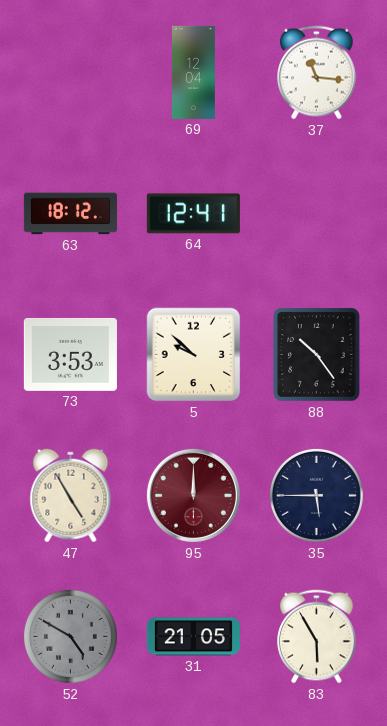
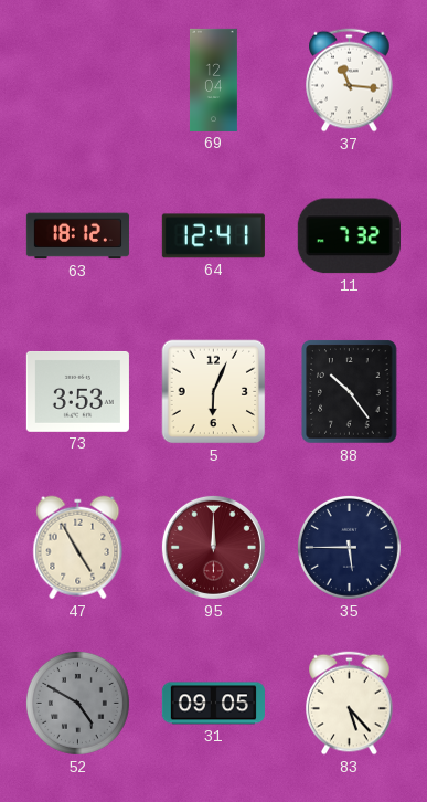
11: none -> 7:32 (349, 236)
5: 9:52 -> 6:04 (214, 392)
31: 21:05 -> 09:05 (213, 704)
83: 5:55 -> 5:23 (350, 704)
